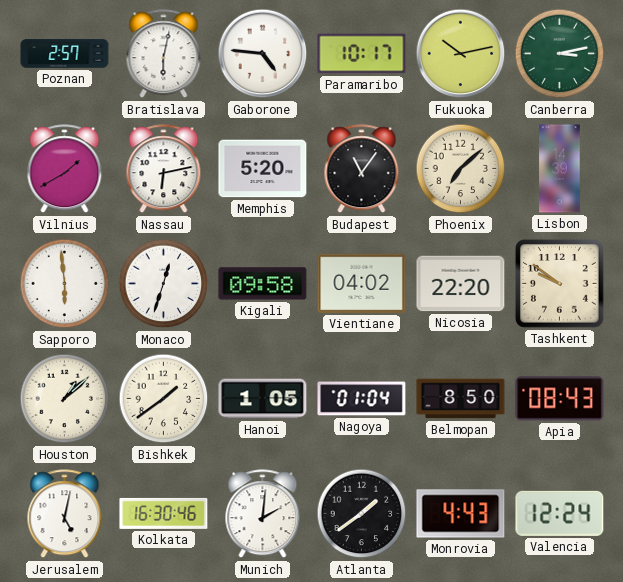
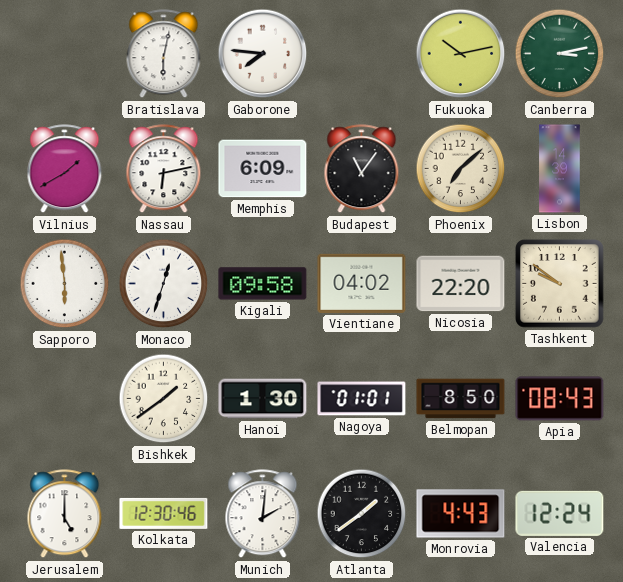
Poznan: 2:57 -> none (65, 54)
Gaborone: 4:46 -> 7:46 (263, 54)
Paramaribo: 10:17 -> none (362, 54)
Memphis: 5:20 -> 6:09 (263, 169)
Houston: 1:08 -> none (65, 399)
Hanoi: 1:05 -> 1:30 (263, 399)
Nagoya: 01:04 -> 01:01 (362, 399)
Jerusalem: 5:02 -> 5:00 (65, 514)
Kolkata: 16:30 -> 12:30 (164, 513)
